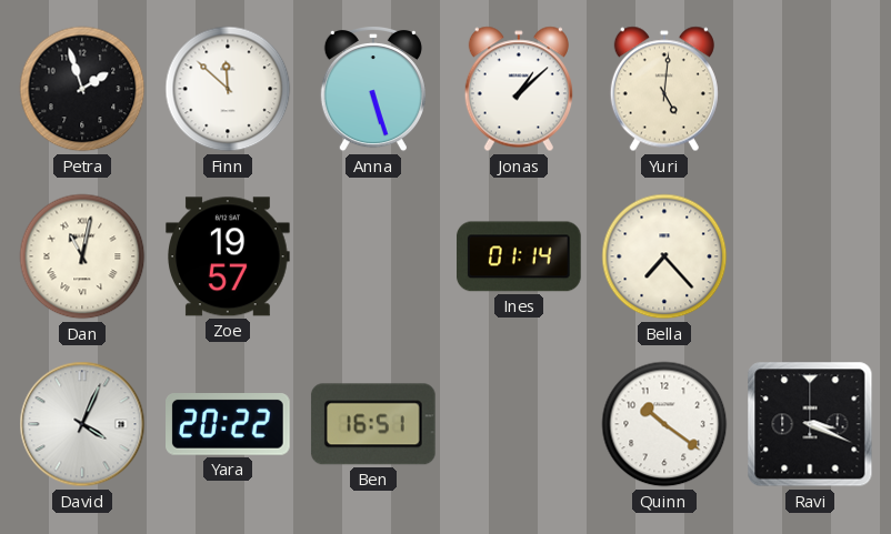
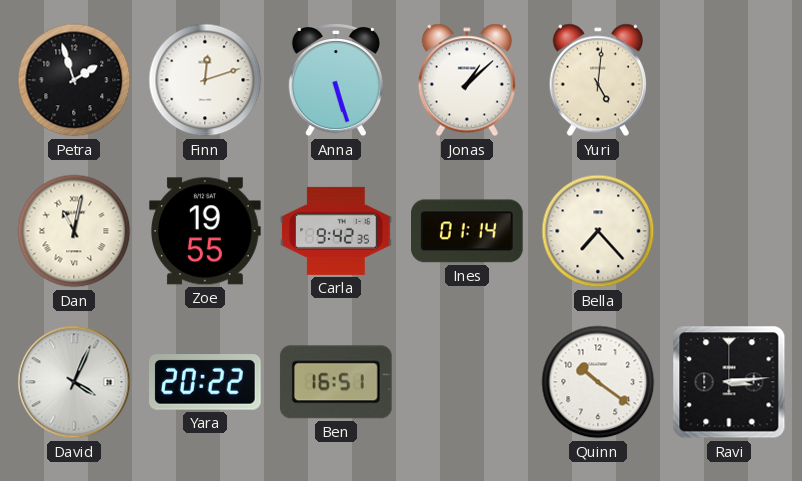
Finn: 11:52 -> 12:12 (205, 80)
Zoe: 19:57 -> 19:55 (206, 231)
Carla: none -> 9:42 (336, 231)
Ravi: 3:19 -> 3:14 (729, 382)
